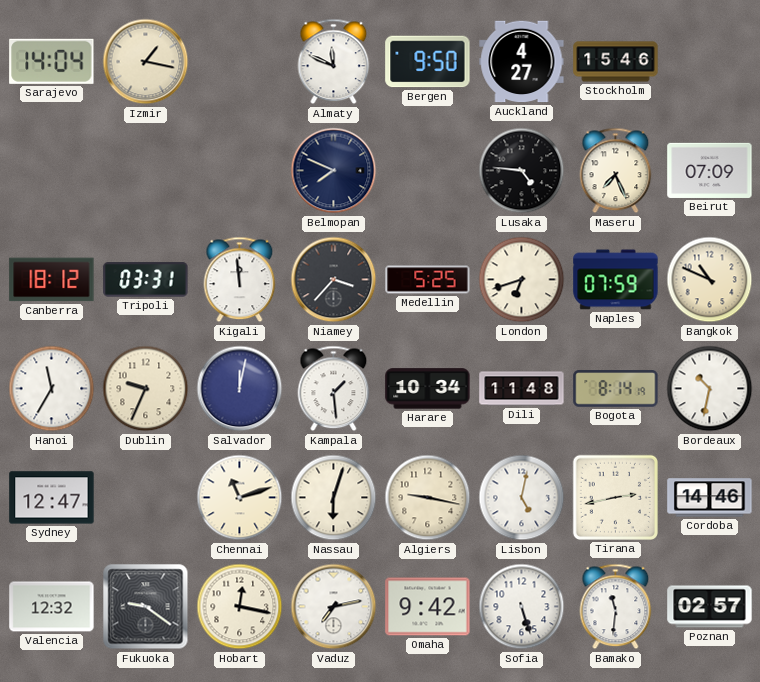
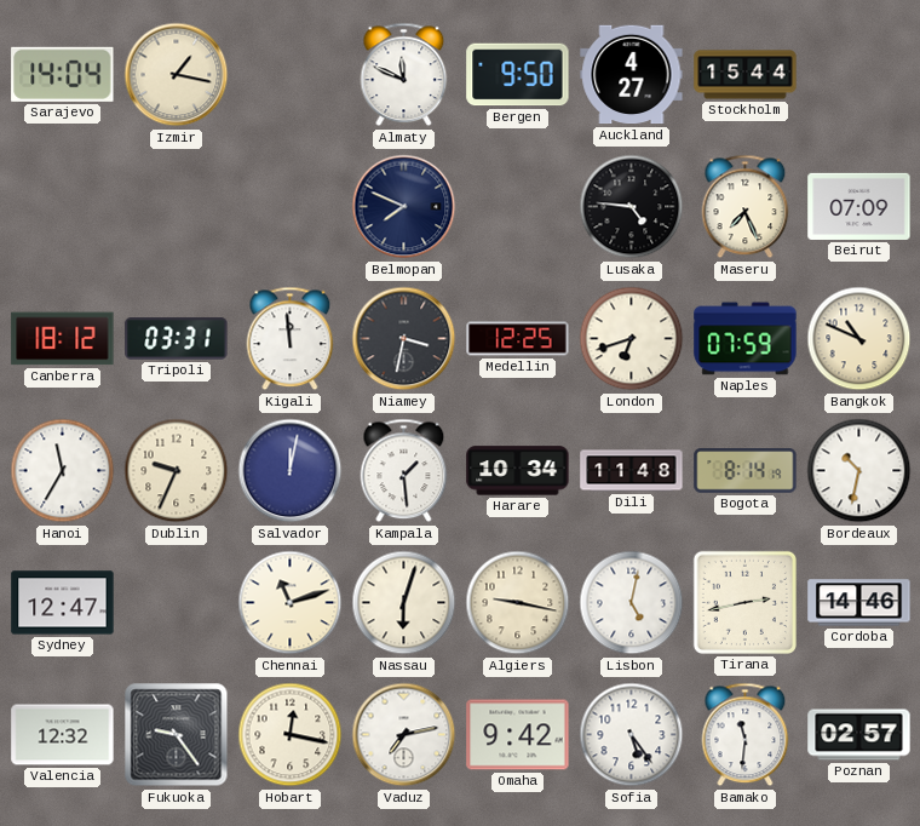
Stockholm: 15:46 -> 15:44 (746, 75)
Niamey: 3:37 -> 3:32 (404, 339)
Medellin: 5:25 -> 12:25 (518, 339)
Fukuoka: 9:21 -> 9:24 (177, 735)
Sofia: 5:27 -> 5:24 (632, 735)
